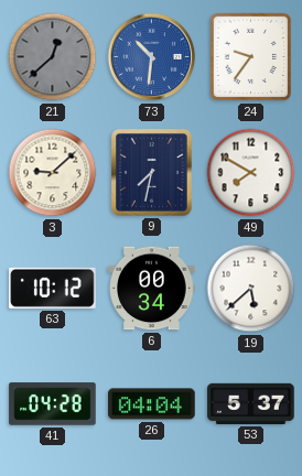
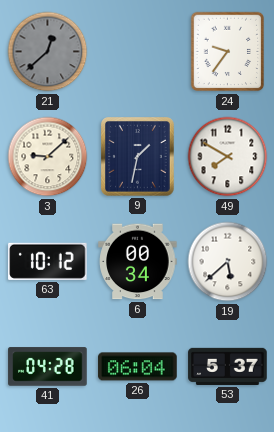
73: 10:31 -> none (152, 57)
9: 7:32 -> 1:32 (138, 157)
26: 04:04 -> 06:04 (138, 367)
